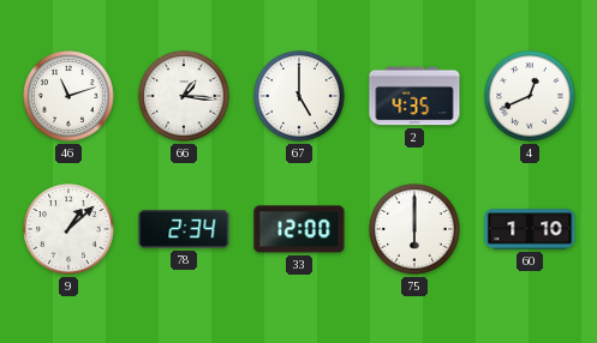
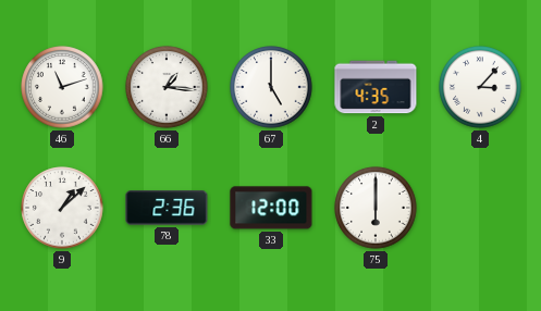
4: 12:41 -> 3:07 (480, 87)
78: 2:34 -> 2:36 (167, 208)
60: 1:10 -> none (530, 229)
